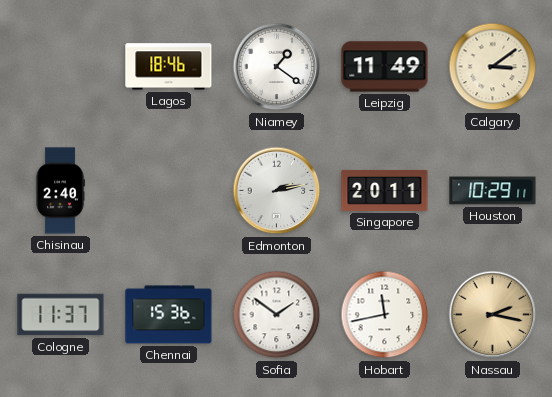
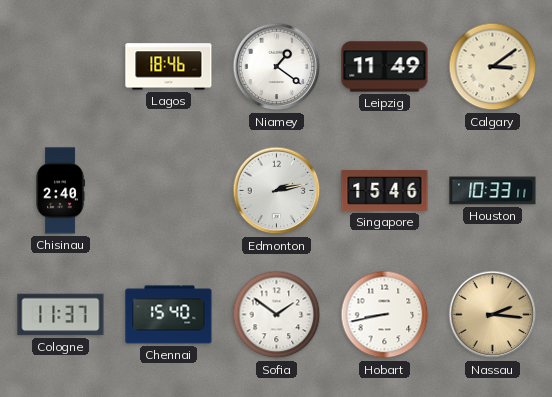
Singapore: 20:11 -> 15:46 (385, 190)
Houston: 10:29 -> 10:33 (493, 191)
Chennai: 15:36 -> 15:40 (169, 315)
Hobart: 11:43 -> 8:43 (385, 315)
Nassau: 2:17 -> 2:16 (493, 315)
